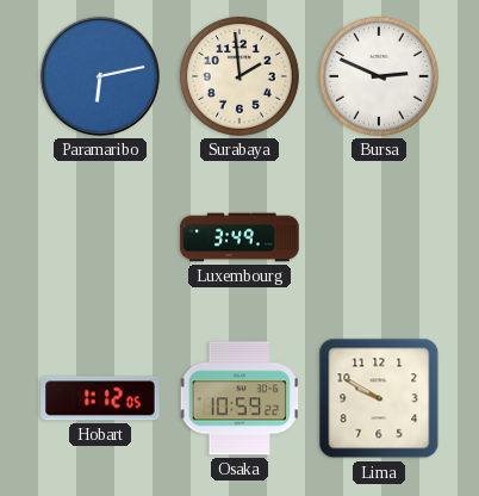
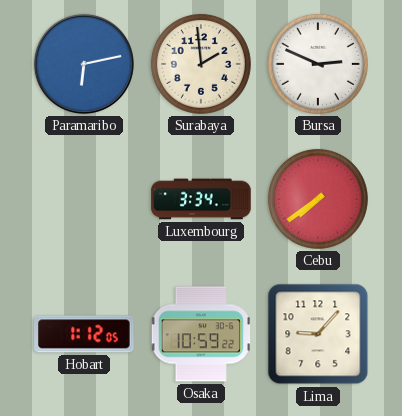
Luxembourg: 3:49 -> 3:34 (201, 199)
Cebu: none -> 7:39 (318, 199)
Lima: 9:50 -> 9:07 (318, 334)
